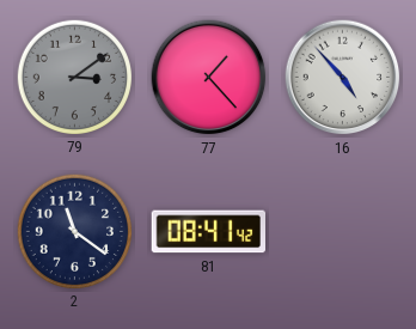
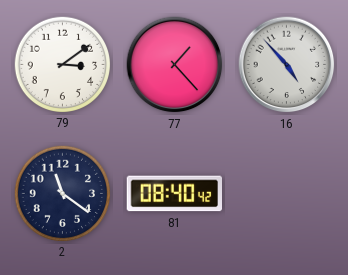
79 dial: grey -> white (62, 64)
81: 08:41 -> 08:40 (174, 194)
